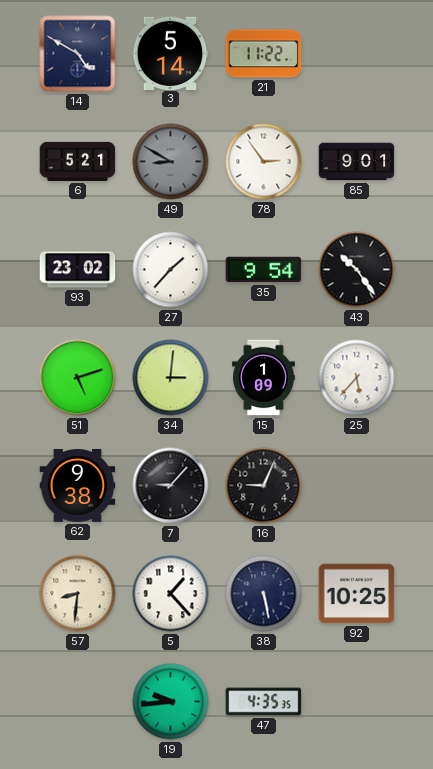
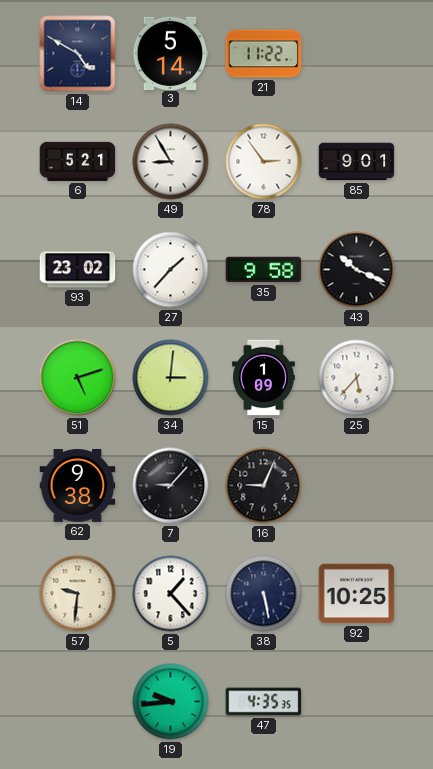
49: 8:50 -> 8:55 (171, 162)
49 dial: grey -> white (171, 162)
35: 9:54 -> 9:58 (264, 270)
43: 10:24 -> 10:19 (357, 270)
57: 8:31 -> 9:31 (78, 594)
